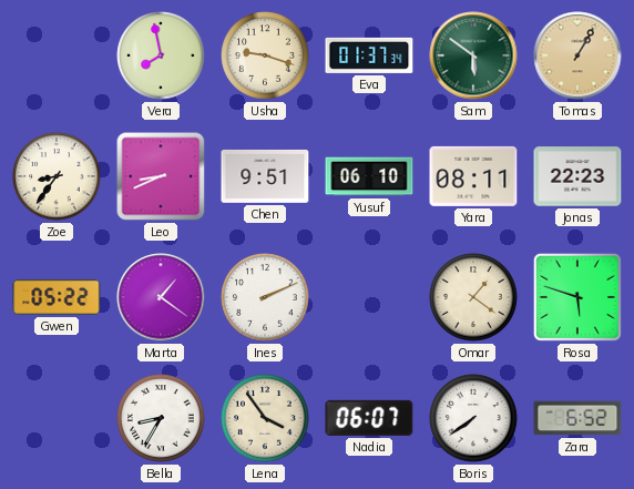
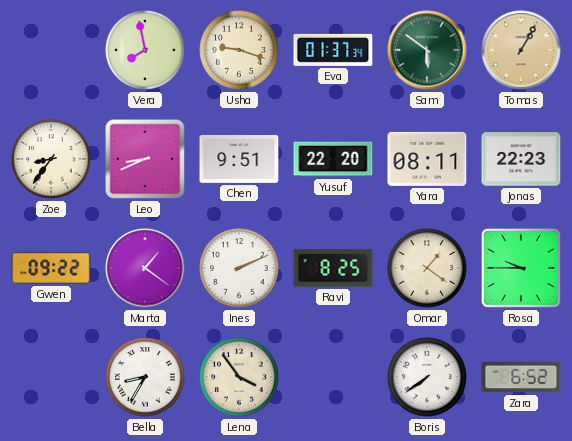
Yusuf: 06:10 -> 22:20 (333, 159)
Gwen: 05:22 -> 09:22 (51, 268)
Ravi: none -> 8:25 (333, 268)
Rosa: 5:48 -> 9:45 (521, 268)
Nadia: 06:07 -> none (369, 418)
